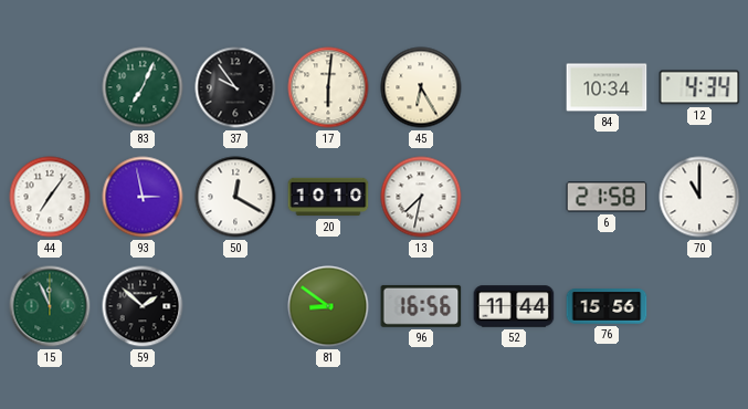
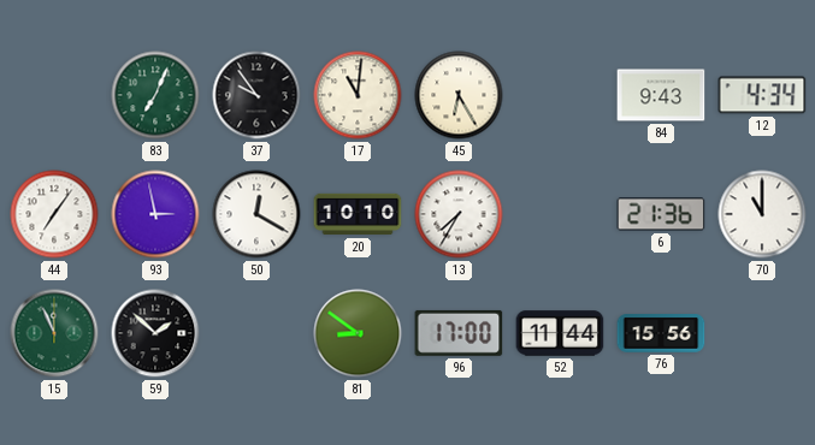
17: 6:01 -> 11:01 (358, 95)
84: 10:34 -> 9:43 (661, 95)
13: 7:32 -> 7:35 (459, 214)
6: 21:58 -> 21:36 (661, 214)
96: 16:56 -> 17:00 (459, 333)
